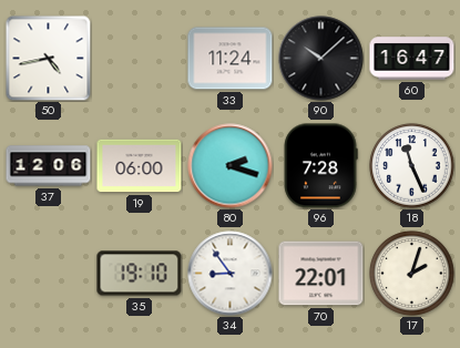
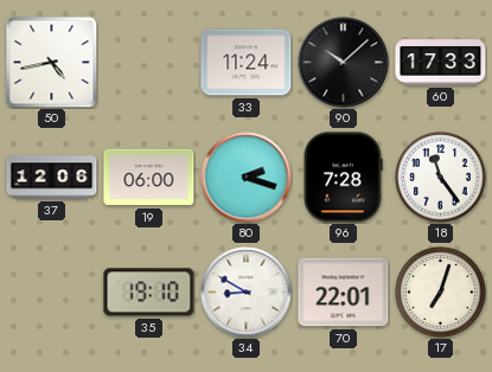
60: 16:47 -> 17:33 (441, 63)
18: 11:26 -> 11:24 (441, 178)
34: 8:54 -> 8:50 (247, 293)
17: 2:03 -> 7:03 (441, 293)
